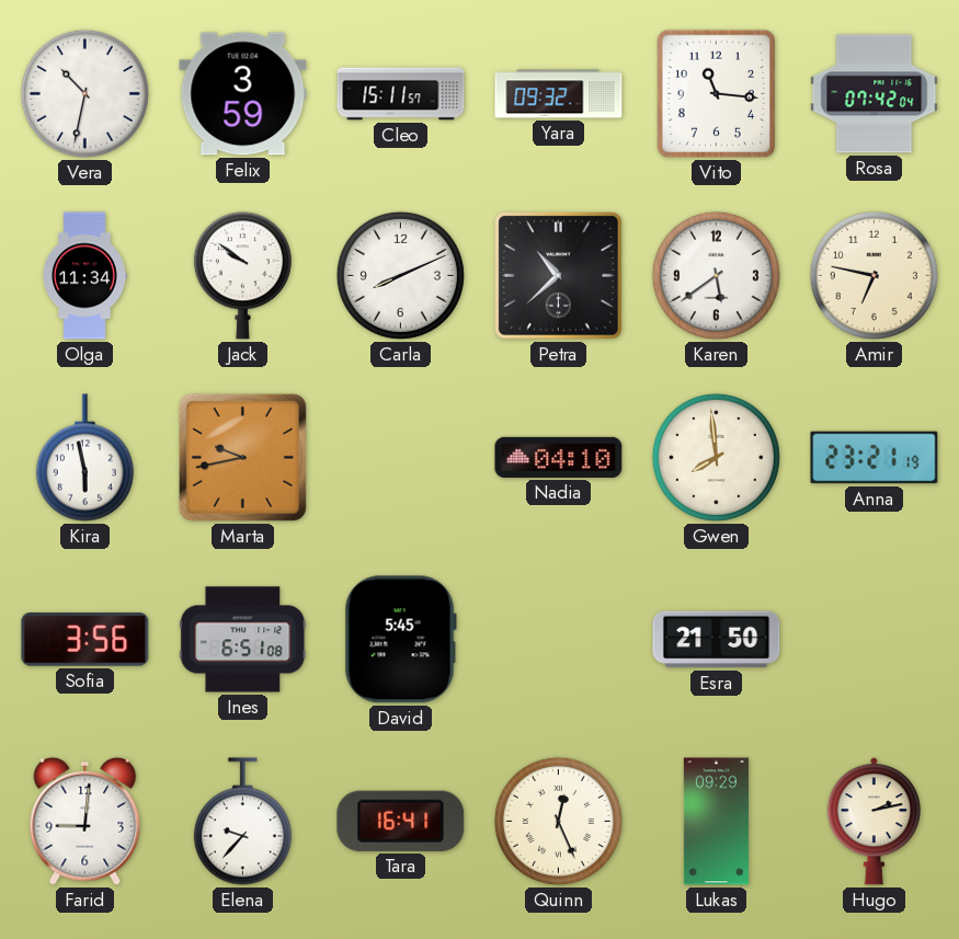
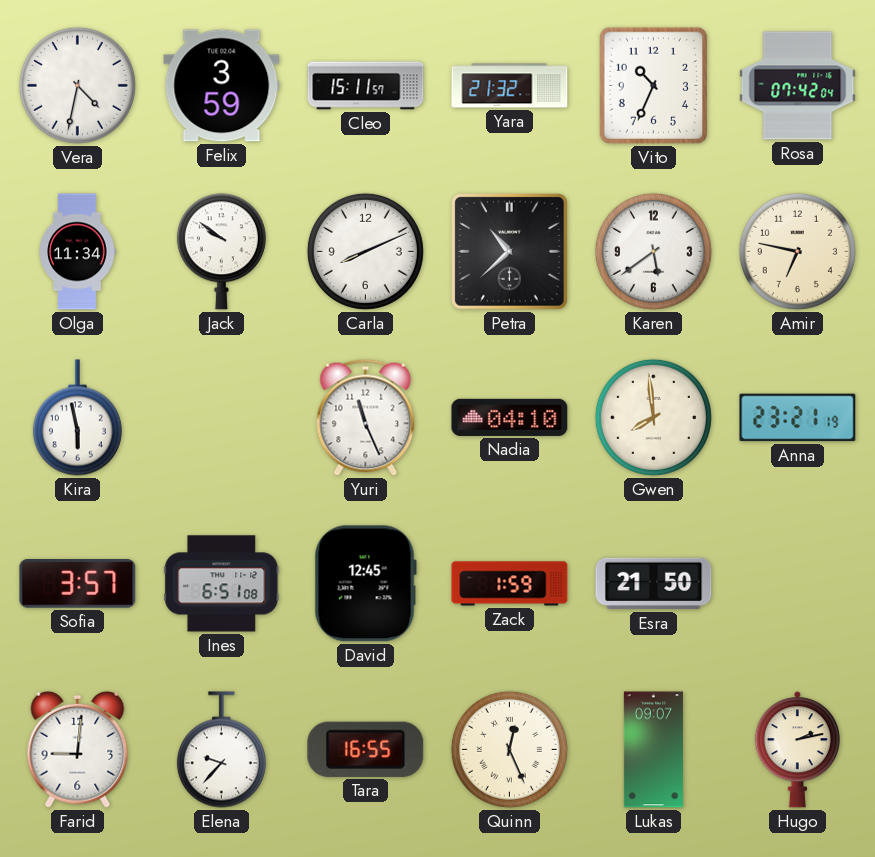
Vera: 10:32 -> 4:32 (77, 85)
Yara: 09:32 -> 21:32 (510, 86)
Vito: 11:16 -> 10:34 (653, 85)
Marta: 9:43 -> none (242, 457)
Yuri: none -> 11:26 (366, 417)
Sofia: 3:56 -> 3:57 (78, 584)
David: 5:45 -> 12:45 (365, 584)
Zack: none -> 1:59 (510, 584)
Tara: 16:41 -> 16:55 (366, 749)
Lukas: 09:29 -> 09:07 (653, 750)
